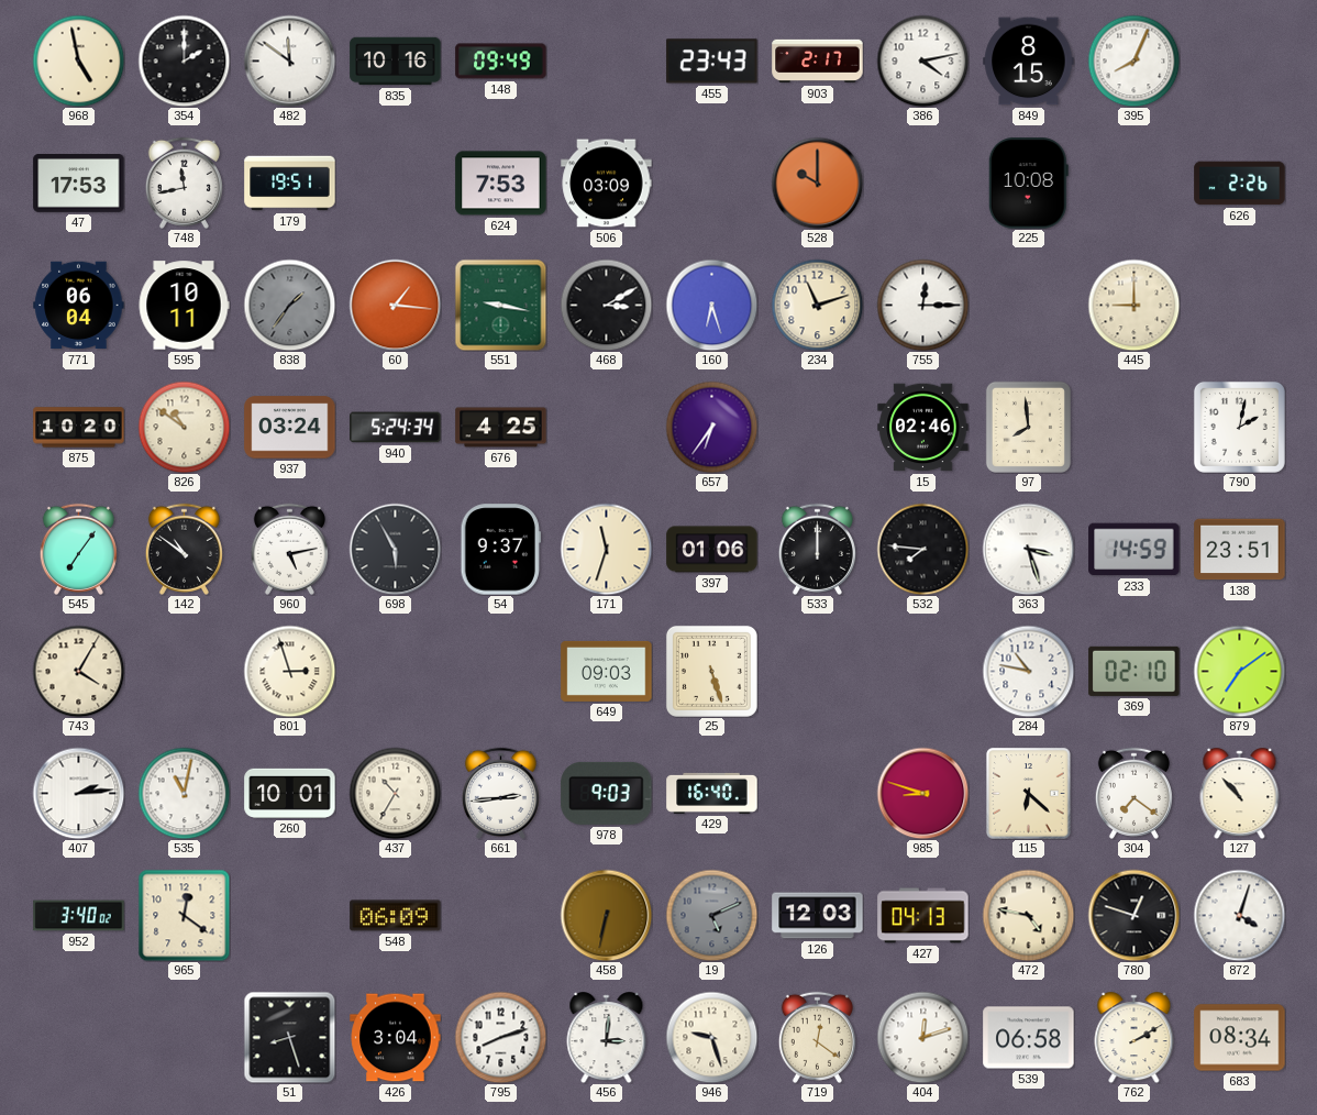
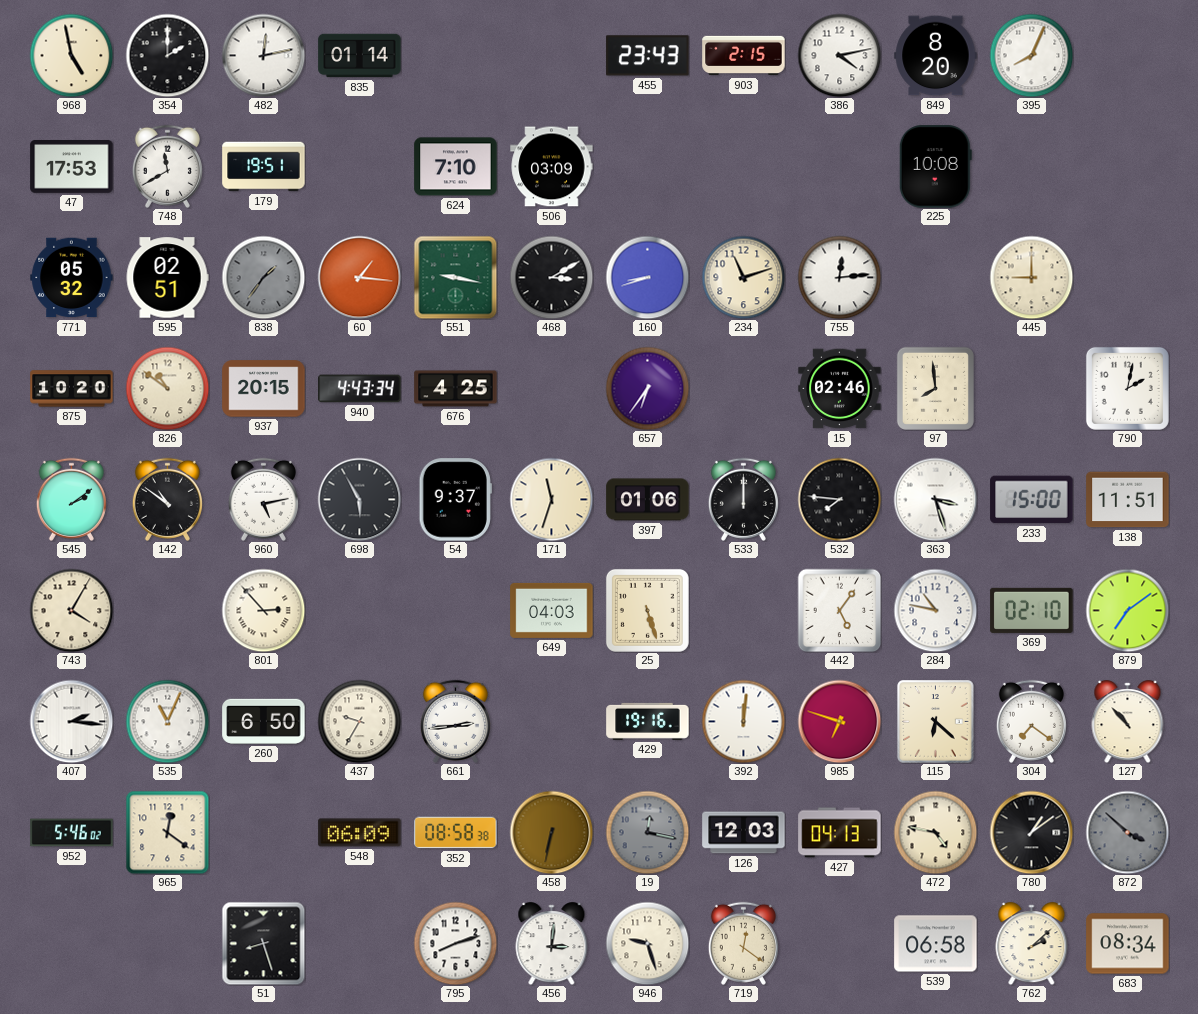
482: 11:51 -> 12:13 (263, 55)
835: 10:16 -> 01:14 (360, 56)
148: 09:49 -> none (501, 62)
903: 2:17 -> 2:15 (744, 56)
849: 8:15 -> 8:20 (936, 56)
748: 11:43 -> 11:40 (167, 166)
624: 7:53 -> 7:10 (456, 167)
528: 10:00 -> none (817, 183)
626: 2:26 -> none (1240, 184)
771: 06:04 -> 05:32 (72, 278)
595: 10:11 -> 02:51 (167, 278)
160: 6:27 -> 8:42 (647, 277)
755: 12:15 -> 12:14 (839, 277)
937: 03:24 -> 20:15 (264, 389)
940: 5:24 -> 4:43 (360, 389)
545: 7:06 -> 2:09 (71, 499)
233: 14:59 -> 15:00 (1032, 500)
138: 23:51 -> 11:51 (1128, 500)
801: 2:57 -> 2:53 (263, 610)
649: 09:03 -> 04:03 (552, 610)
442: none -> 5:06 (839, 610)
407: 2:14 -> 2:16 (71, 721)
535: 11:02 -> 11:04 (167, 721)
260: 10:01 -> 6:50 (264, 721)
437: 10:35 -> 9:35 (359, 721)
978: 9:03 -> none (607, 793)
429: 16:40 -> 19:16 (648, 721)
392: none -> 12:01 (743, 721)
985: 8:48 -> 6:48 (839, 721)
952: 3:40 -> 5:46 (72, 833)
352: none -> 08:58 (456, 833)
19: 5:11 -> 12:17 (647, 832)
780: 12:48 -> 1:09 (1031, 832)
872: 4:03 -> 3:52 (1127, 832)
872 dial: white -> grey (1127, 832)
426: 3:04 -> none (396, 1038)
404: 12:12 -> none (922, 1037)
762: 2:10 -> 2:08 (1032, 944)
